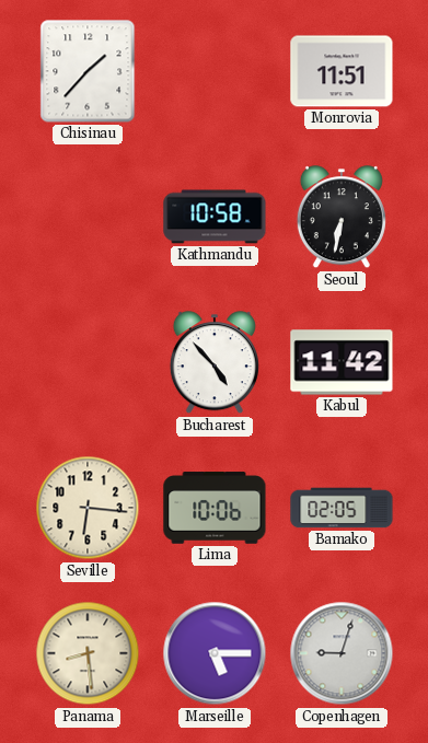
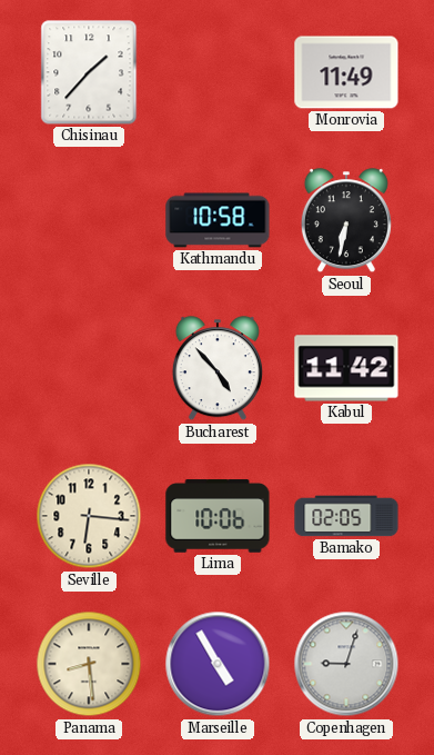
Monrovia: 11:51 -> 11:49 (346, 72)
Marseille: 5:15 -> 4:55 (218, 664)
